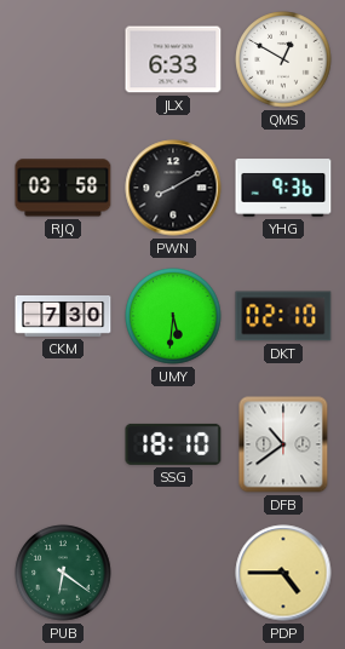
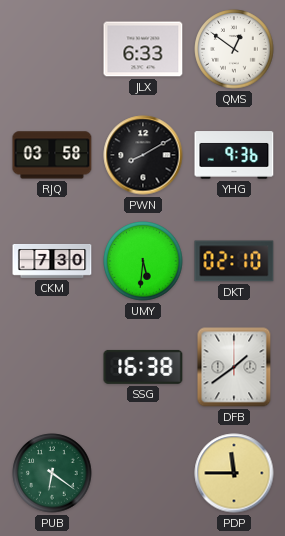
QMS: 12:50 -> 12:51 (234, 49)
SSG: 18:10 -> 16:38 (143, 367)
DFB: 10:39 -> 1:39 (234, 367)
PDP: 4:45 -> 11:45 (234, 473)
